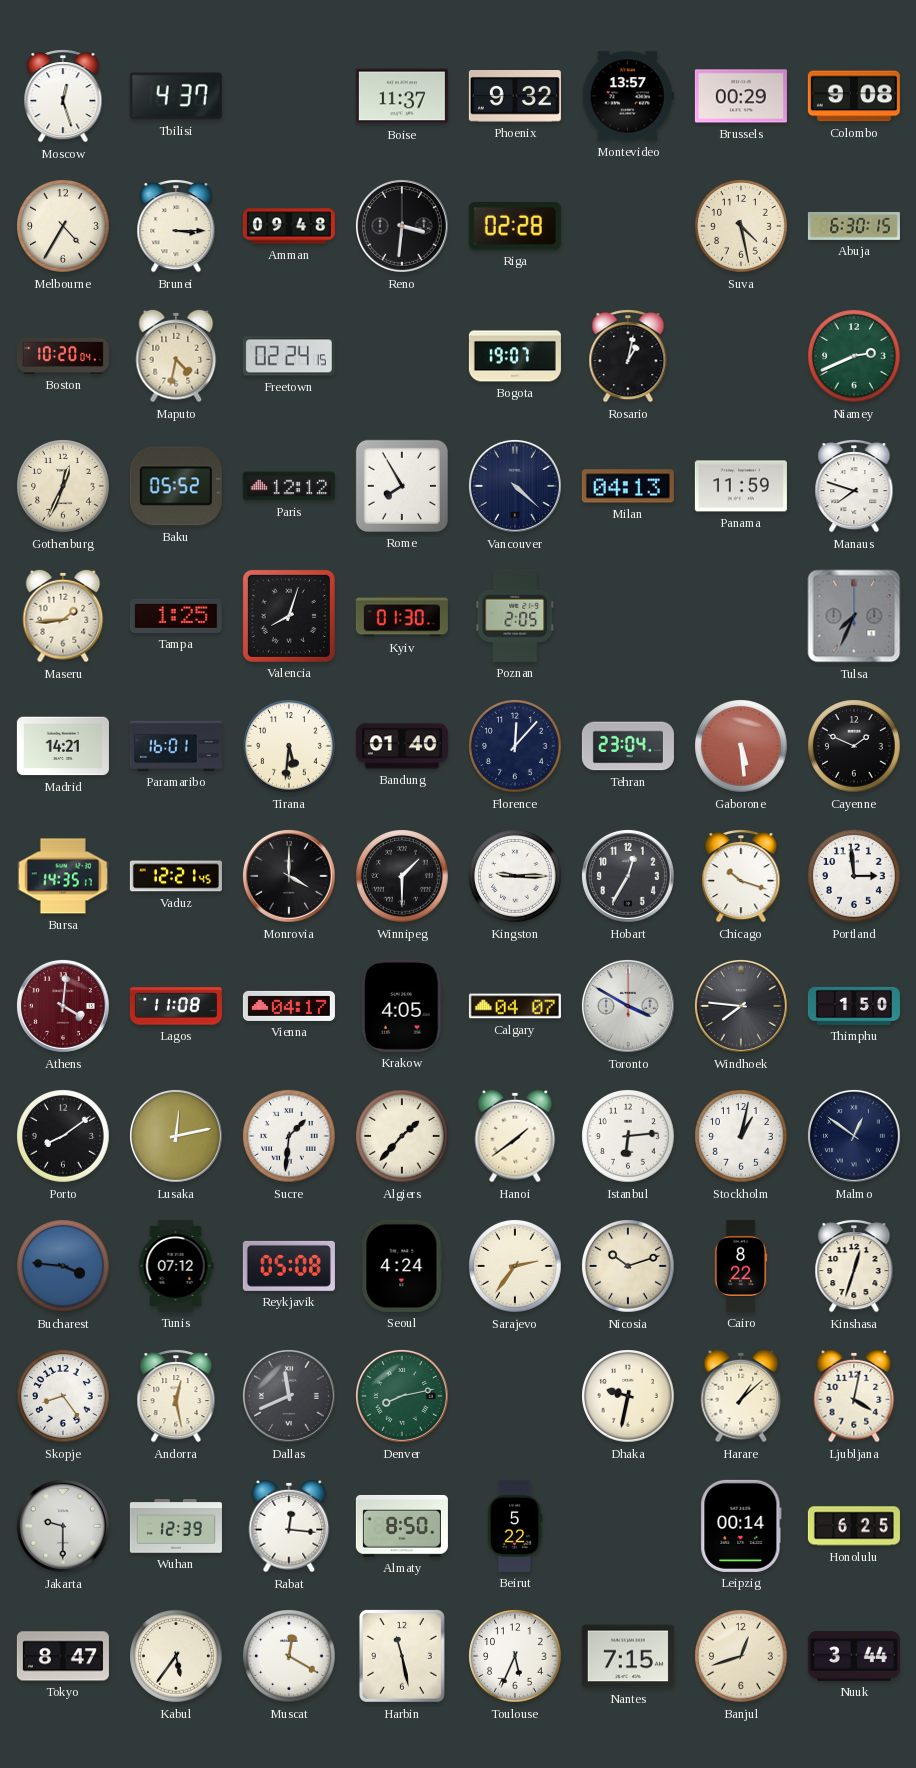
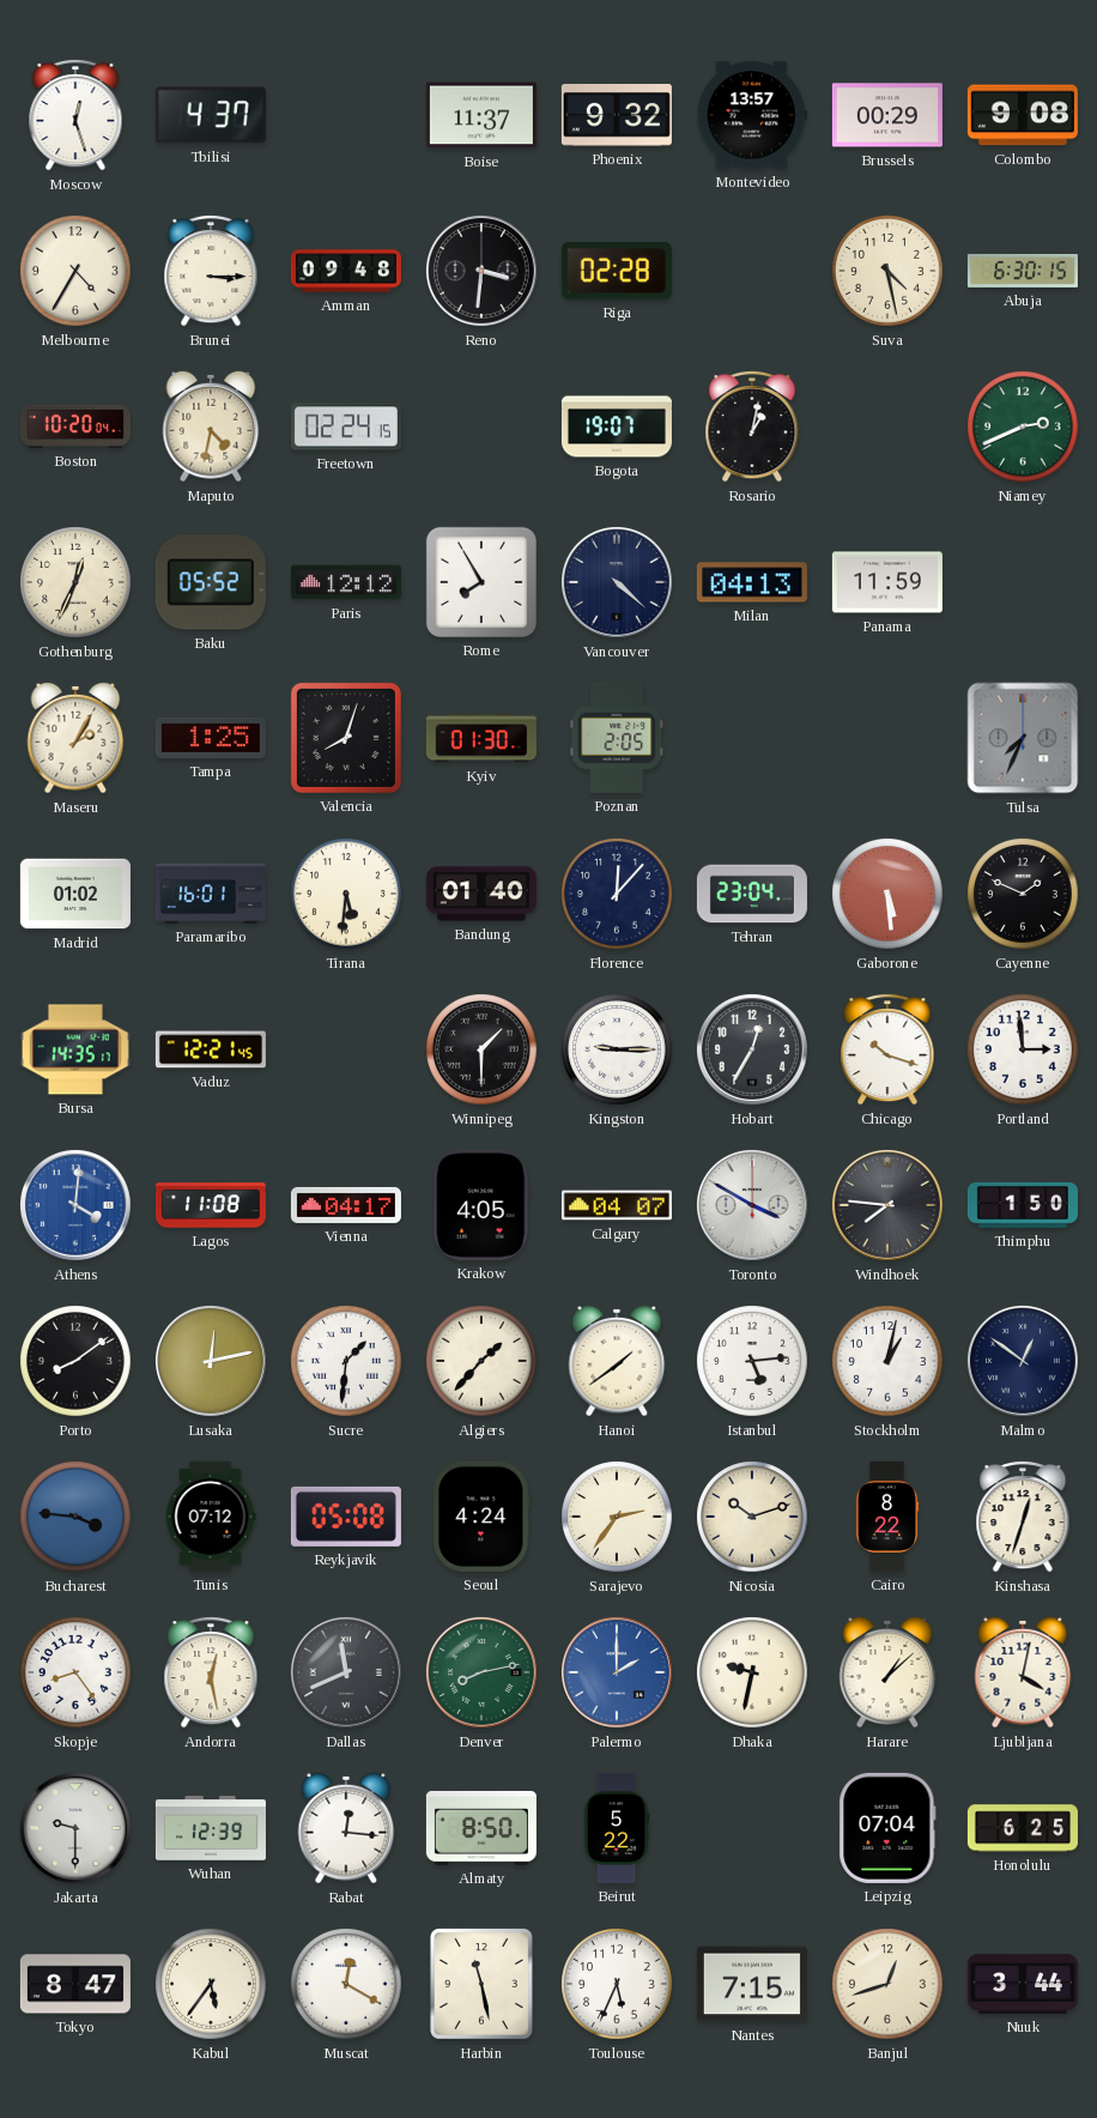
Manaus: 7:48 -> none (854, 487)
Maseru: 1:44 -> 2:05 (75, 738)
Madrid: 14:21 -> 01:02 (75, 894)
Monrovia: 4:00 -> none (289, 876)
Athens dial: burgundy -> blue (75, 1205)
Istanbul: 6:14 -> 5:14 (752, 1361)
Palermo: none -> 2:00 (617, 1672)
Leipzig: 00:14 -> 07:04 (887, 1828)
